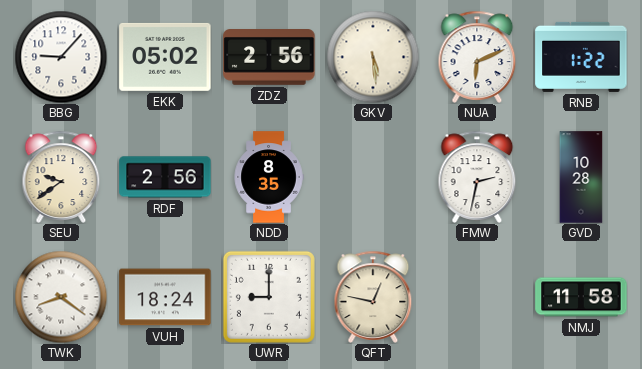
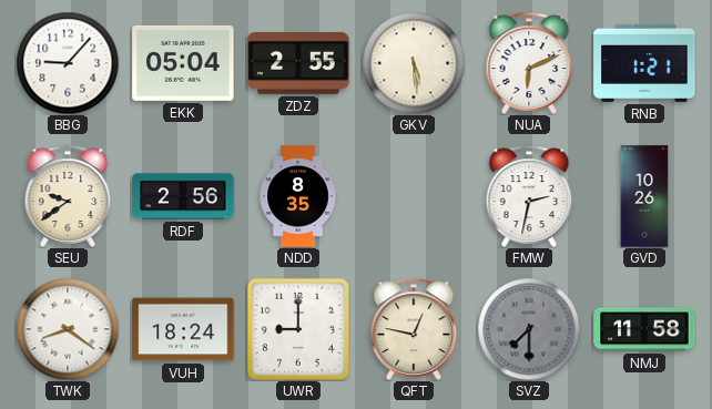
EKK: 05:02 -> 05:04 (183, 63)
ZDZ: 2:56 -> 2:55 (298, 64)
RNB: 1:22 -> 1:21 (644, 63)
GVD: 10:28 -> 10:26 (644, 196)
SVZ: none -> 7:30 (529, 329)
